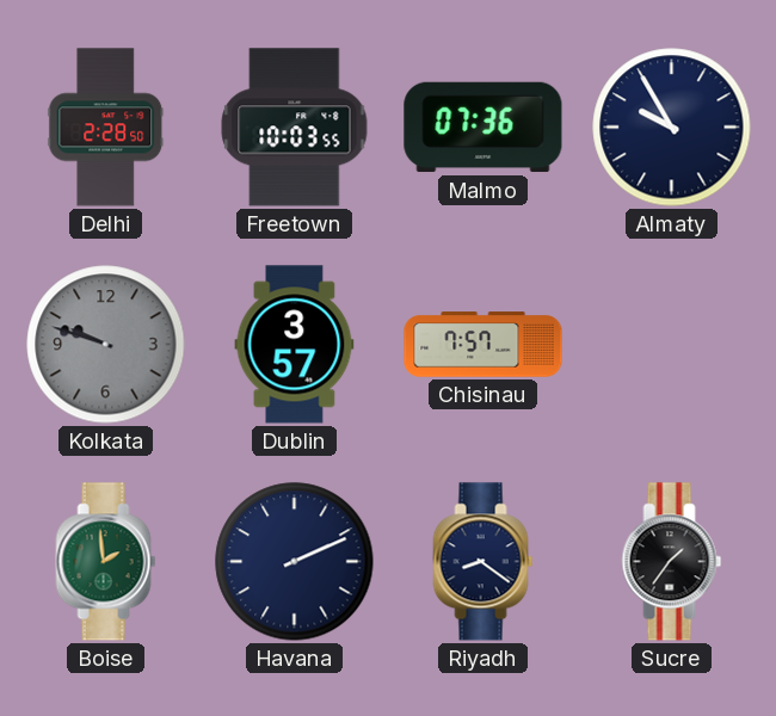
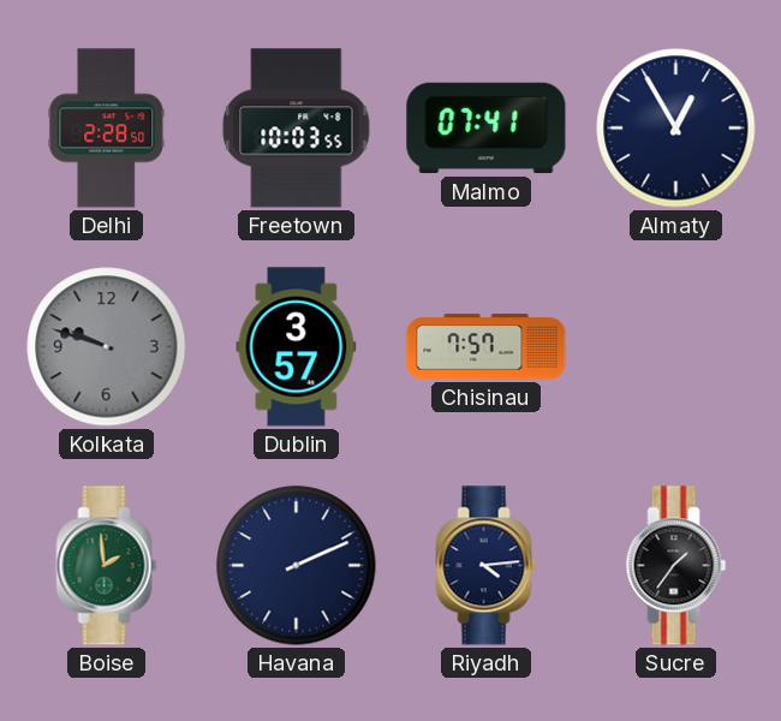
Malmo: 07:36 -> 07:41 (487, 129)
Almaty: 9:55 -> 12:55 (676, 129)
Riyadh: 8:21 -> 4:14 (487, 566)
